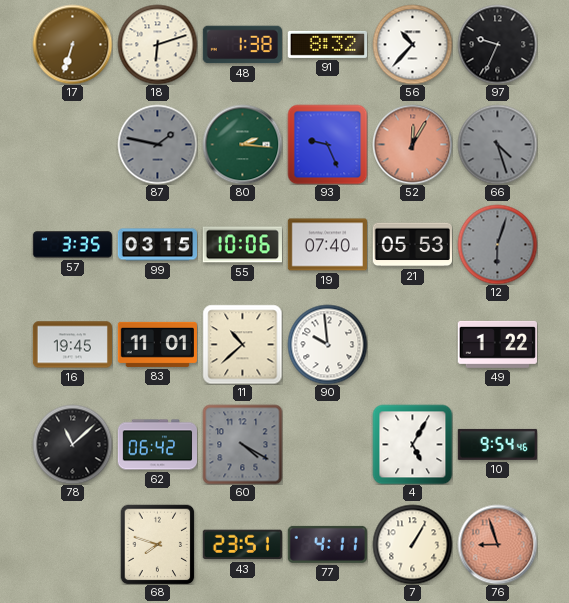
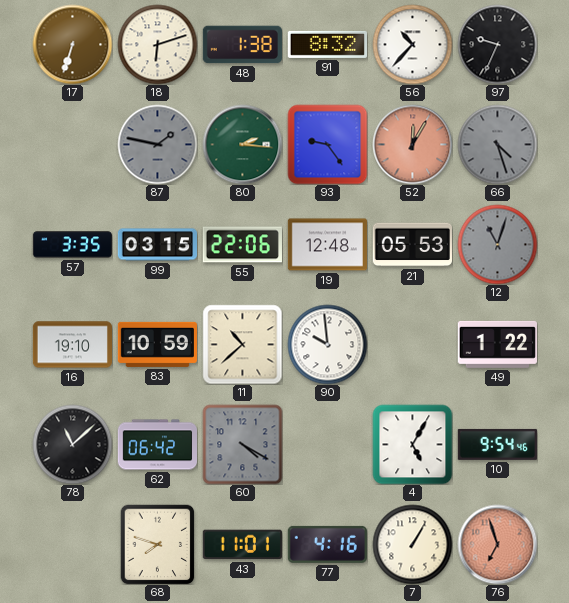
93: 9:26 -> 9:24 (327, 144)
55: 10:06 -> 22:06 (242, 245)
19: 07:40 -> 12:48 (327, 245)
12: 6:03 -> 11:03 (497, 244)
16: 19:45 -> 19:10 (72, 345)
83: 11:01 -> 10:59 (157, 344)
43: 23:51 -> 11:01 (242, 545)
77: 4:11 -> 4:16 (327, 544)
76: 8:57 -> 6:57 (497, 544)
